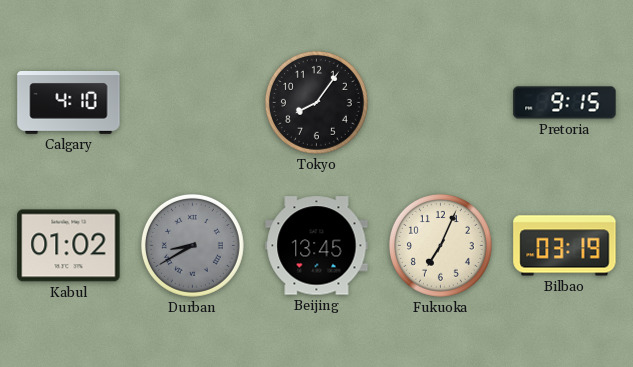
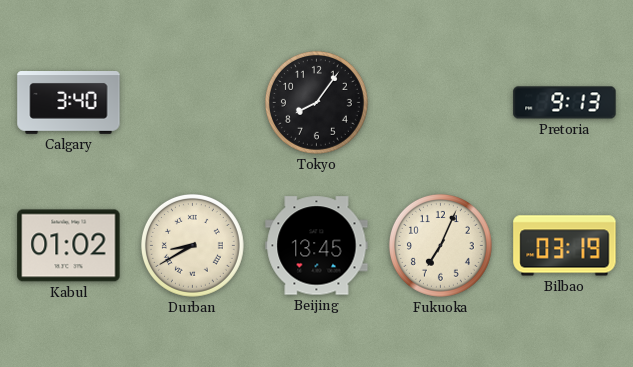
Calgary: 4:10 -> 3:40 (69, 103)
Pretoria: 9:15 -> 9:13 (565, 103)
Durban dial: grey -> cream (192, 245)
